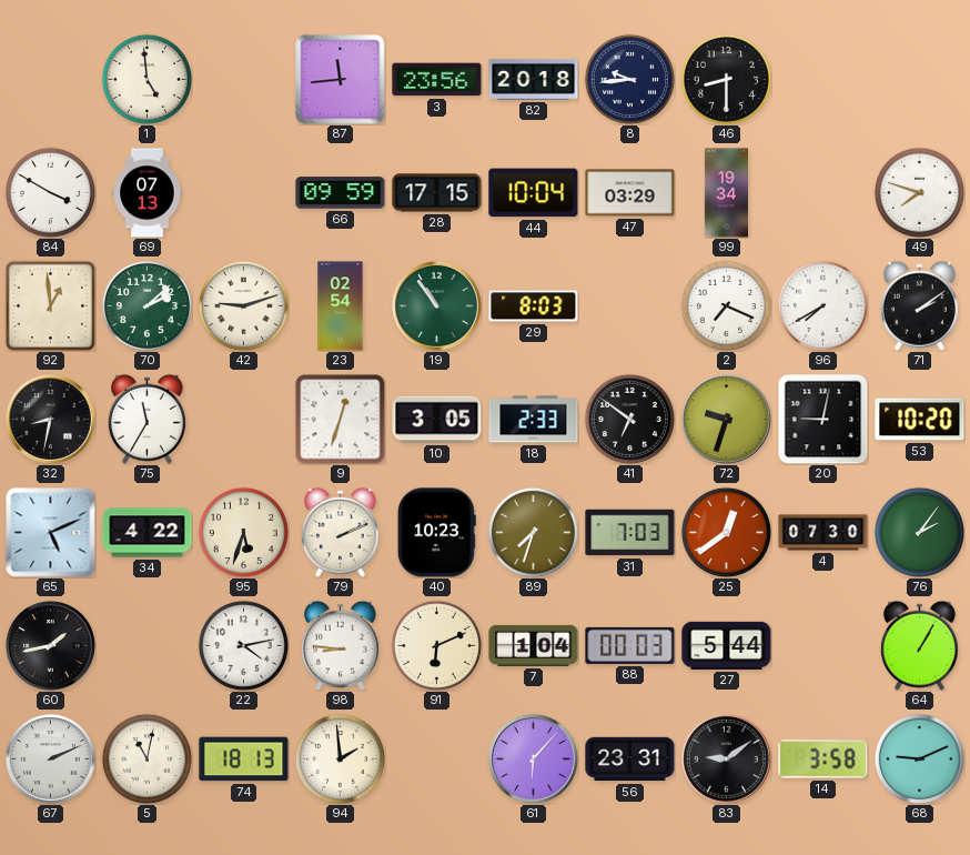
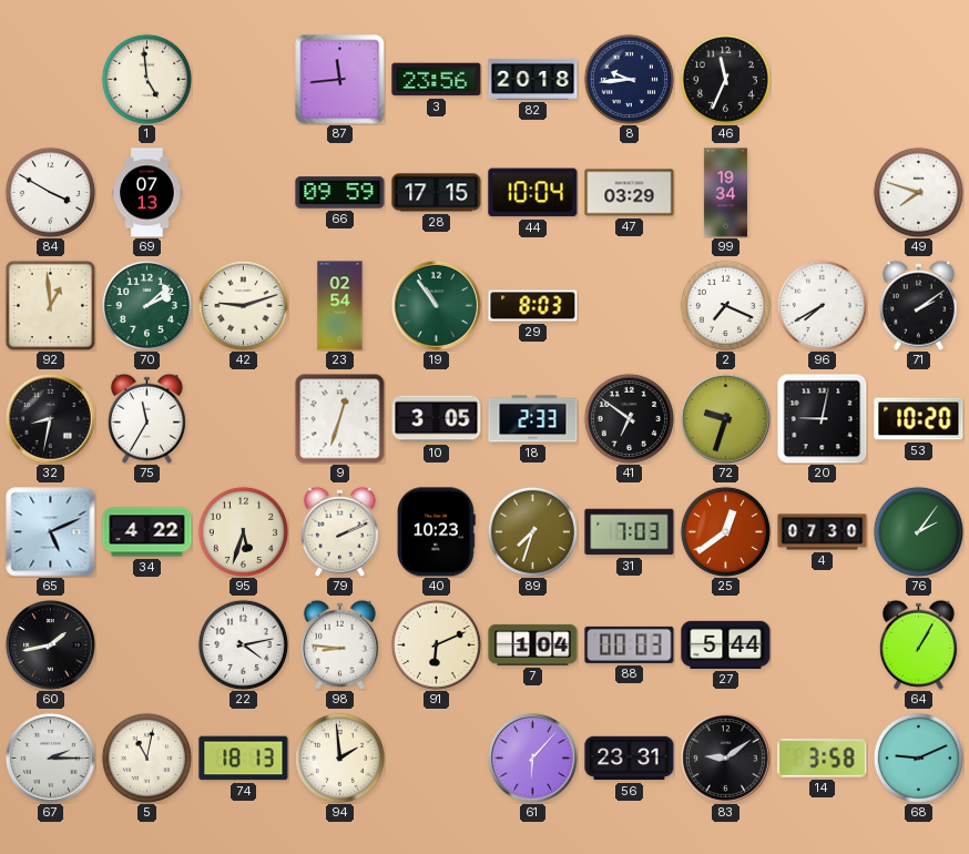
46: 8:30 -> 11:34 (725, 79)
67: 2:11 -> 2:15 (50, 758)
